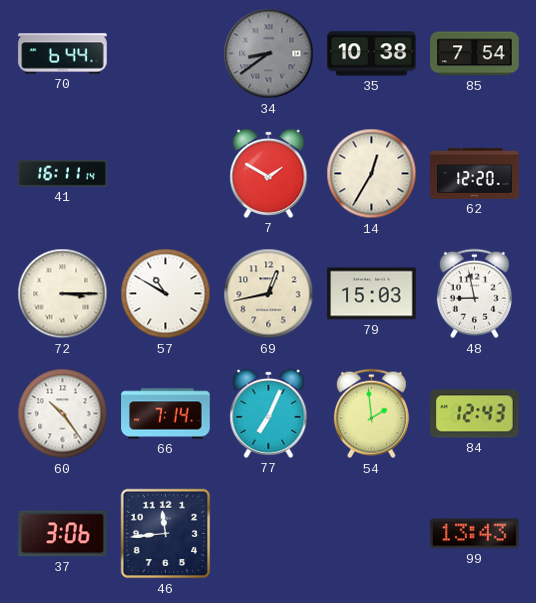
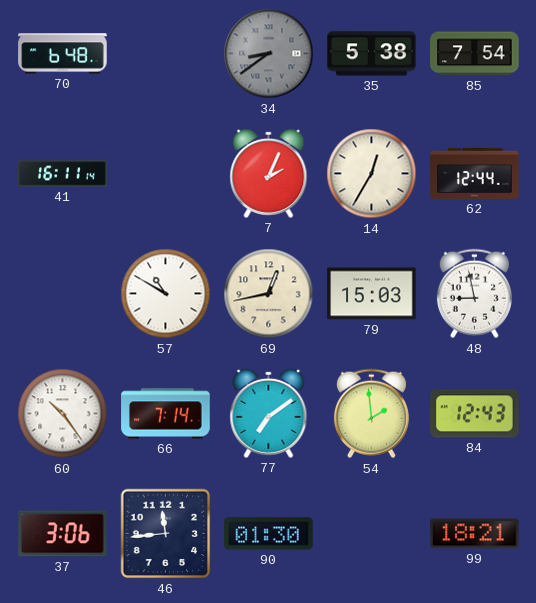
70: 6:44 -> 6:48 (63, 54)
35: 10:38 -> 5:38 (372, 54)
7: 1:50 -> 2:04 (269, 173)
62: 12:20 -> 12:44 (475, 173)
72: 3:15 -> none (63, 294)
77: 7:04 -> 7:09 (269, 413)
90: none -> 01:30 (269, 534)
99: 13:43 -> 18:21 (475, 534)
